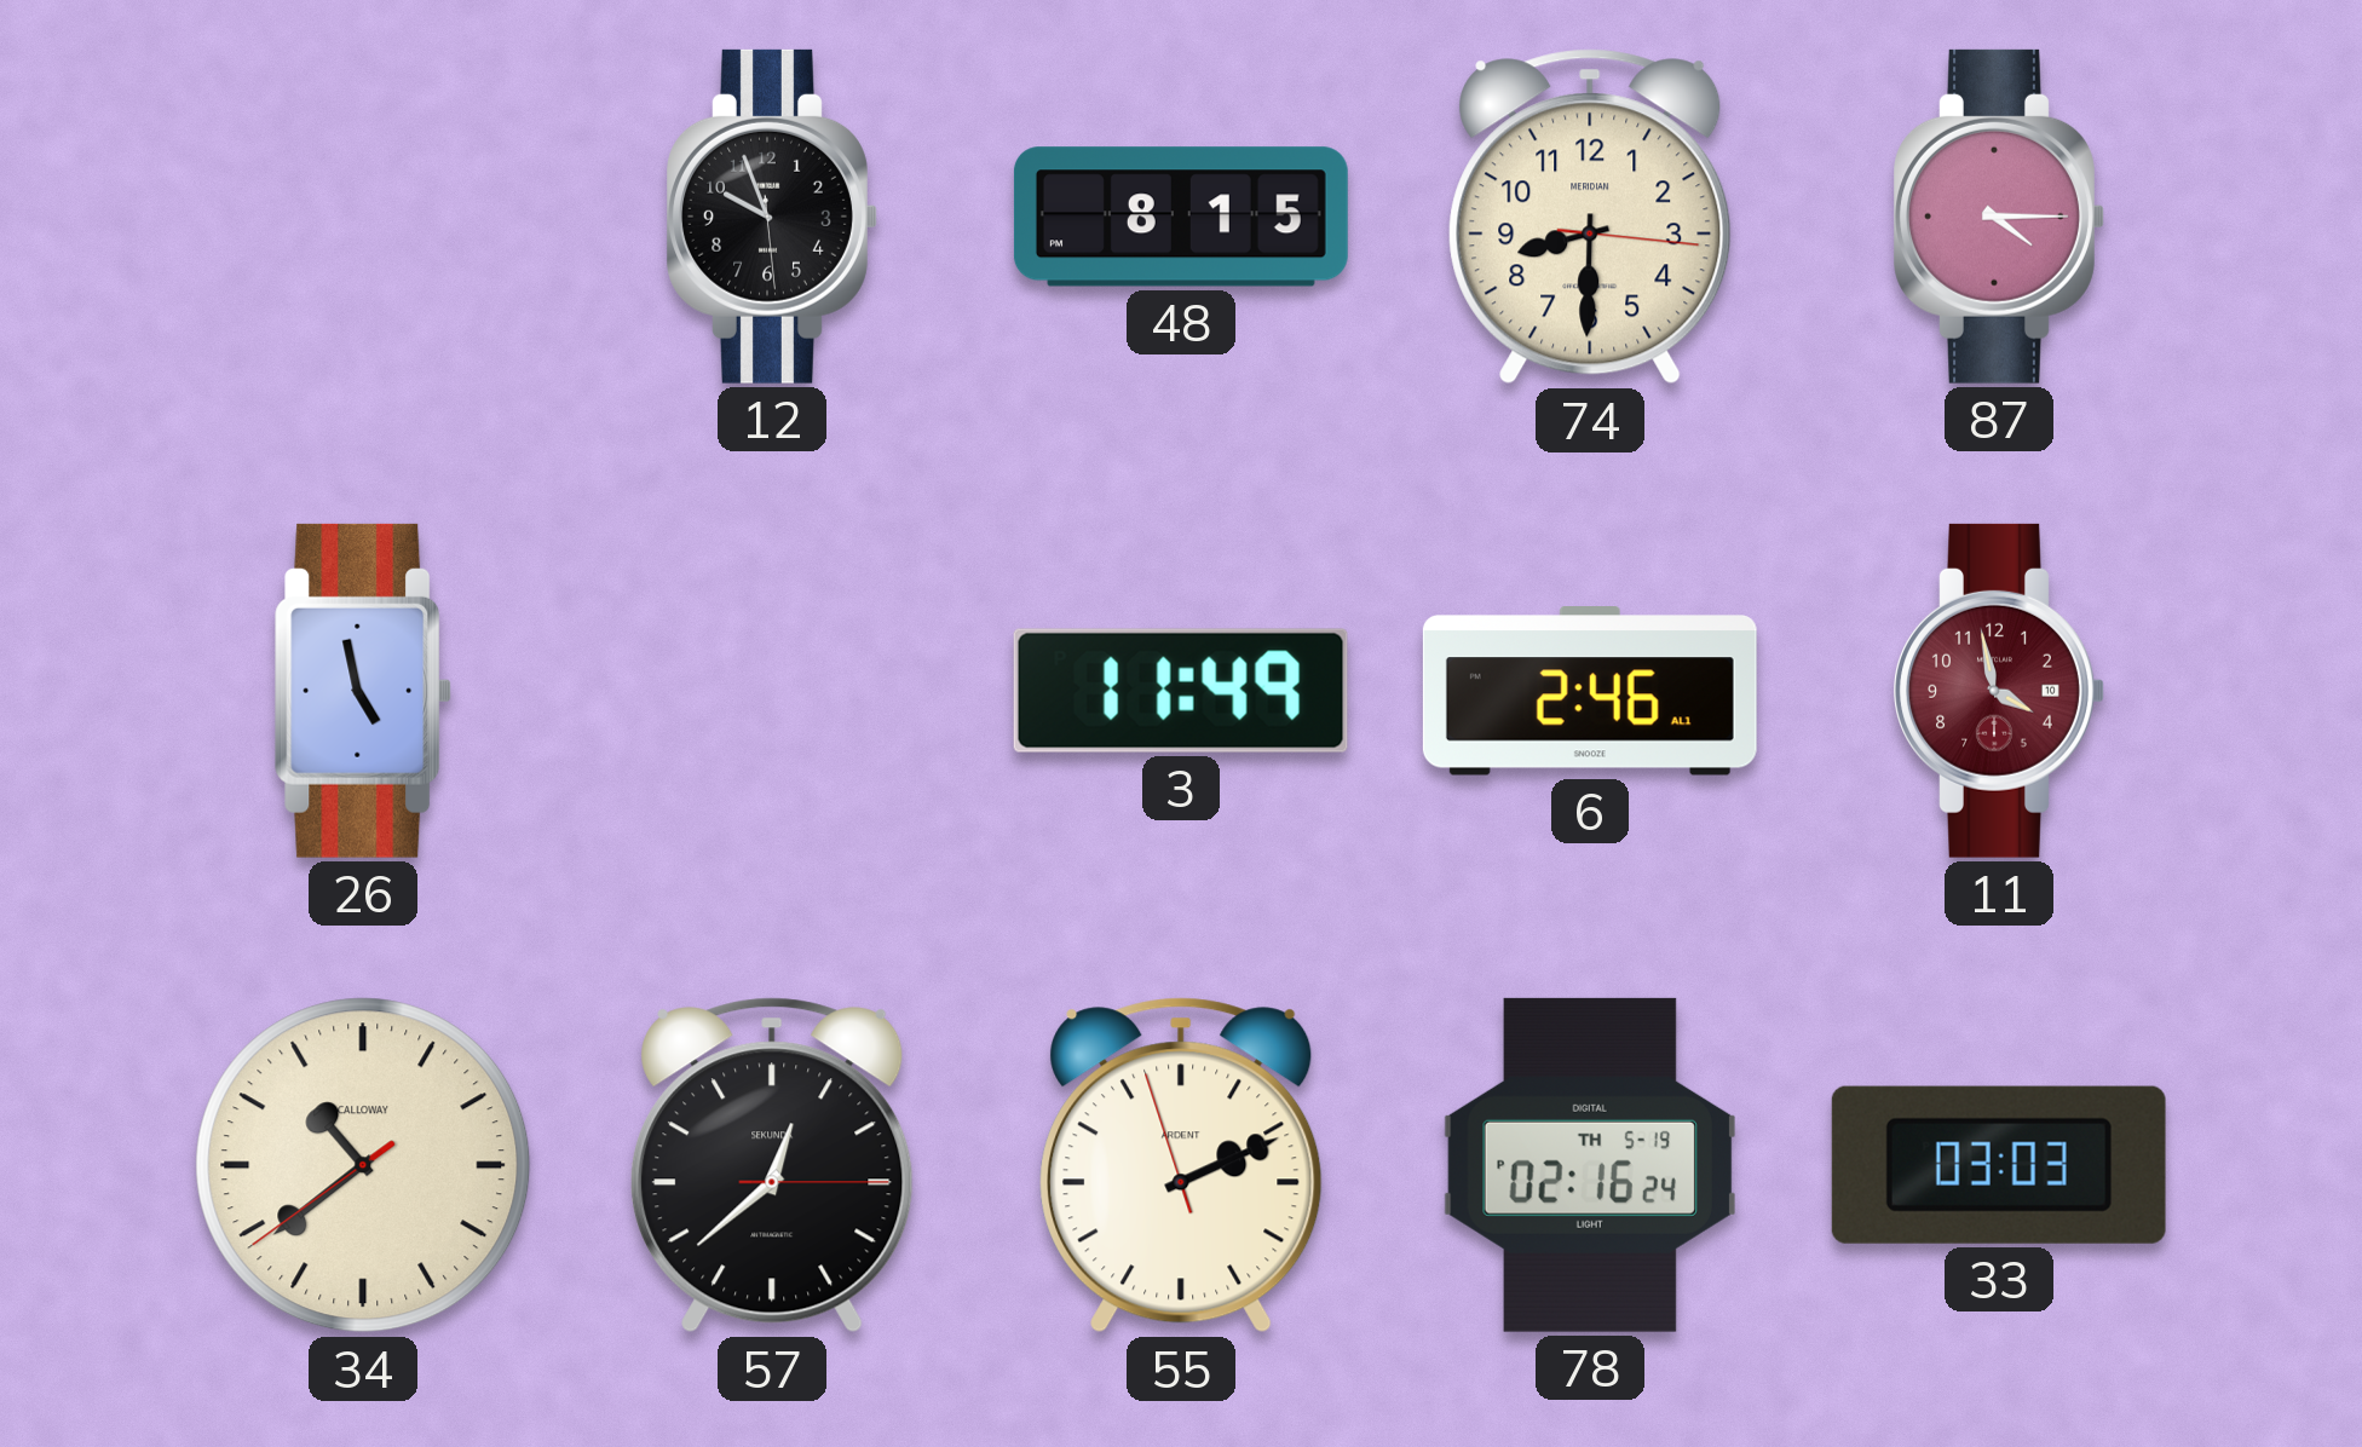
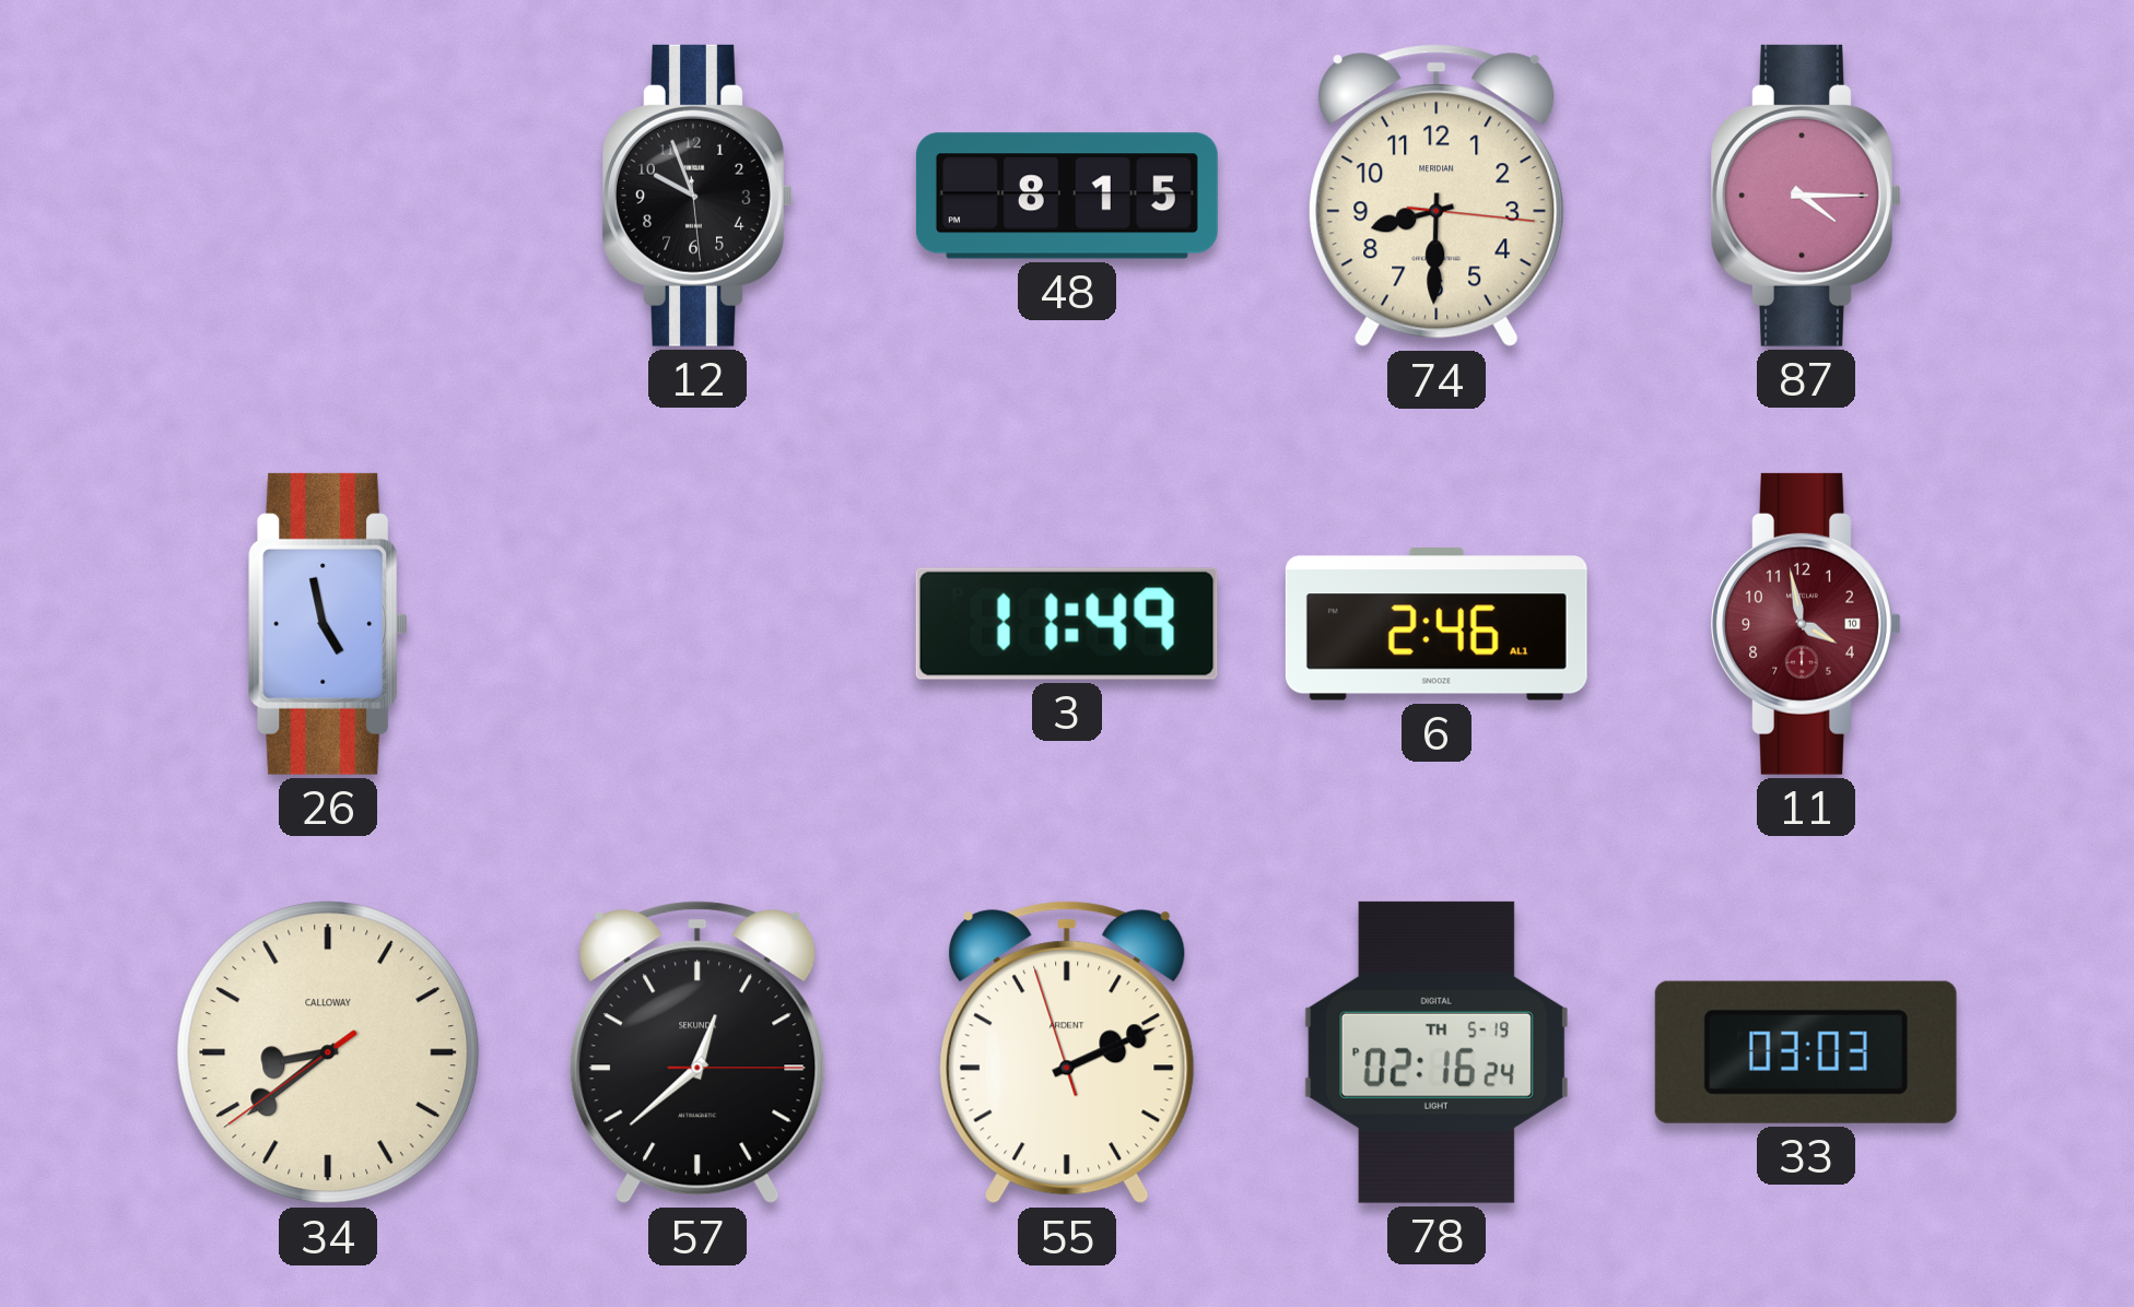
34: 10:38 -> 8:38 (328, 1052)
